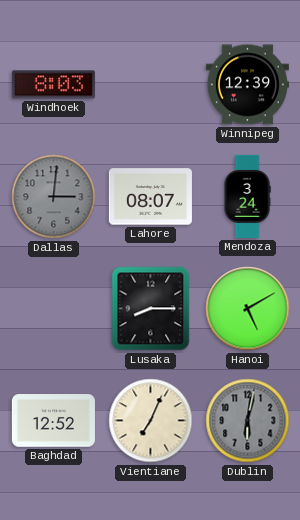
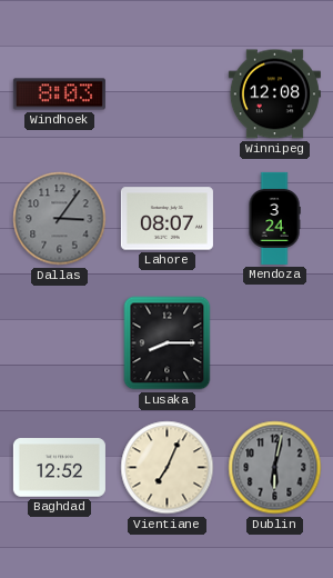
Winnipeg: 12:39 -> 12:08 (274, 94)
Dallas: 3:01 -> 3:06 (60, 219)
Hanoi: 5:10 -> none (248, 309)
